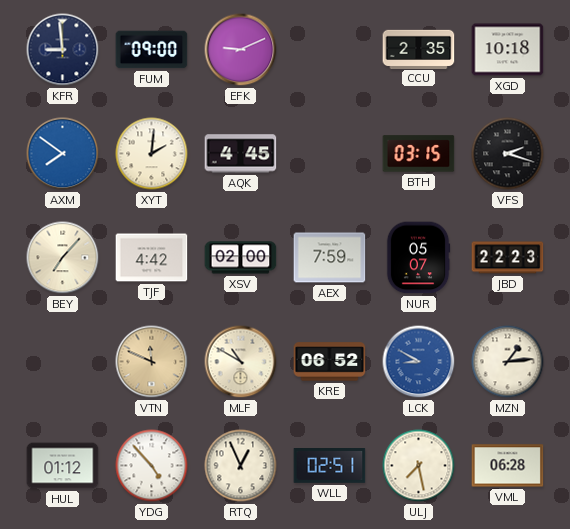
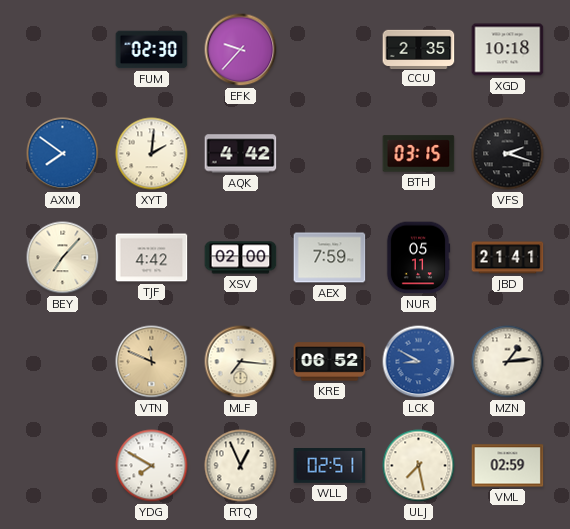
KFR: 8:59 -> none (63, 50)
FUM: 09:00 -> 02:30 (152, 50)
EFK: 9:11 -> 9:37 (241, 50)
AQK: 4:45 -> 4:42 (241, 154)
NUR: 05:07 -> 05:11 (418, 258)
JBD: 22:23 -> 21:41 (508, 258)
MLF: 10:50 -> 7:16 (241, 362)
HUL: 01:12 -> none (63, 466)
YDG: 4:53 -> 7:50 (152, 466)
VML: 06:28 -> 02:59 (508, 466)
